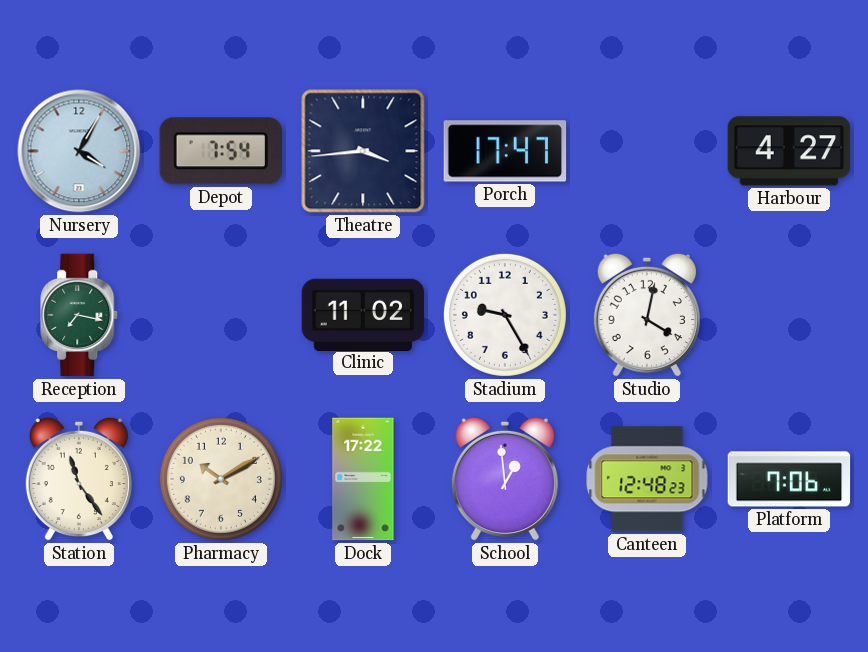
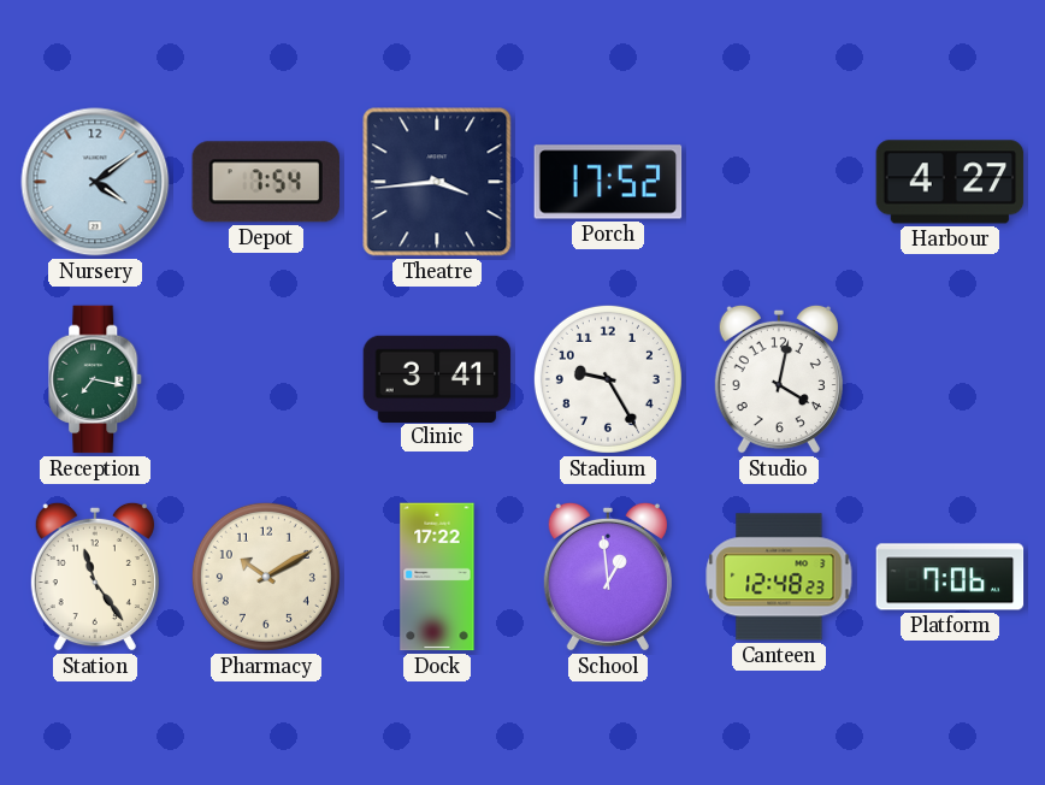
Nursery: 4:05 -> 4:09 (95, 182)
Porch: 17:47 -> 17:52 (608, 182)
Clinic: 11:02 -> 3:41 (437, 378)
